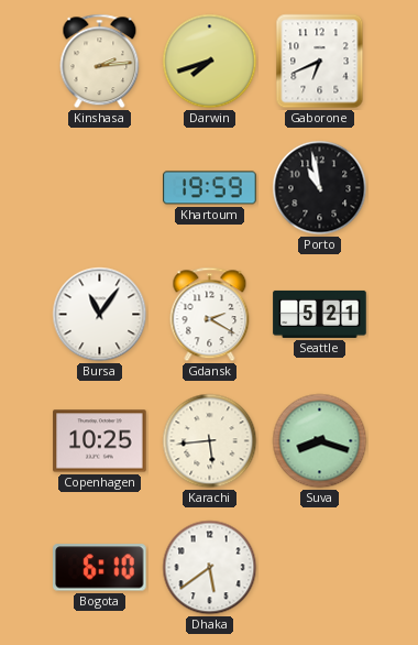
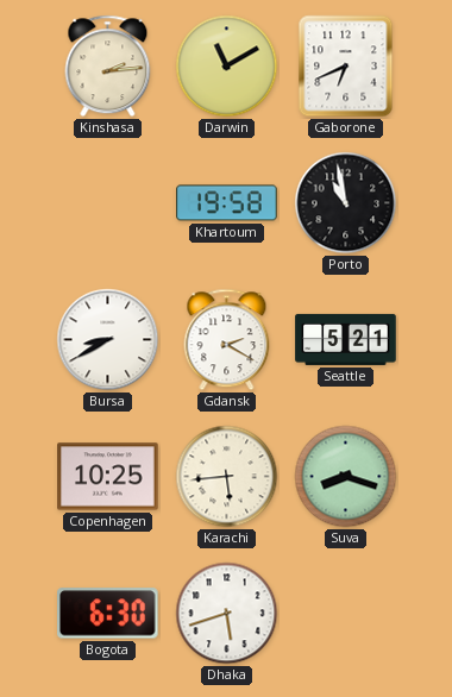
Darwin: 7:42 -> 11:10 (227, 67)
Khartoum: 19:59 -> 19:58 (227, 203)
Bursa: 11:06 -> 8:40 (108, 340)
Bogota: 6:10 -> 6:30 (108, 614)
Dhaka: 5:39 -> 5:42 (227, 614)
